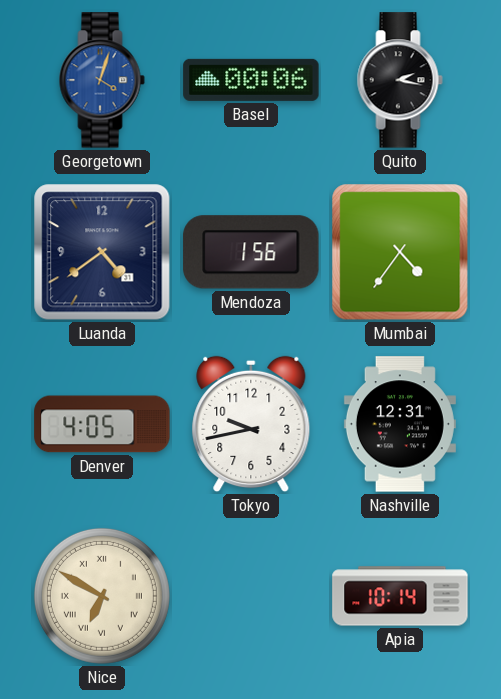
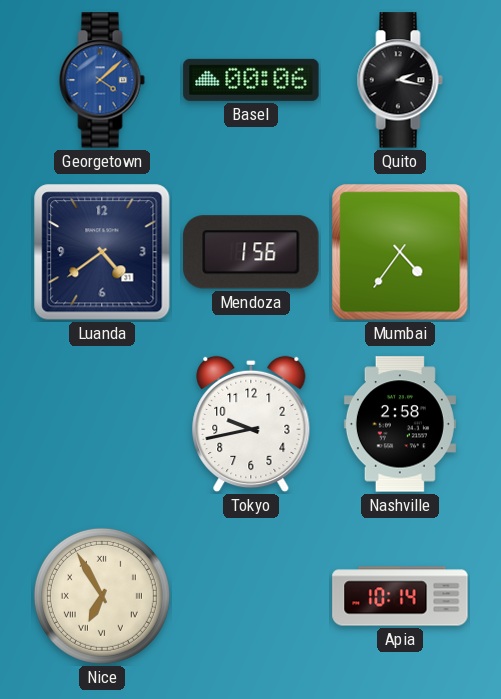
Georgetown: 4:03 -> 4:08 (102, 80)
Denver: 4:05 -> none (102, 424)
Nashville: 12:31 -> 2:58 (400, 424)
Nice: 6:50 -> 6:55 (102, 596)
